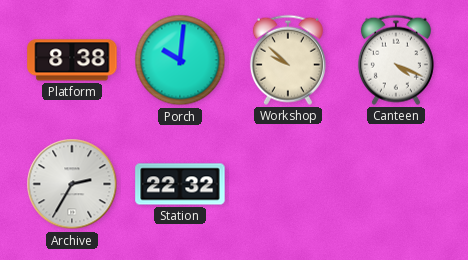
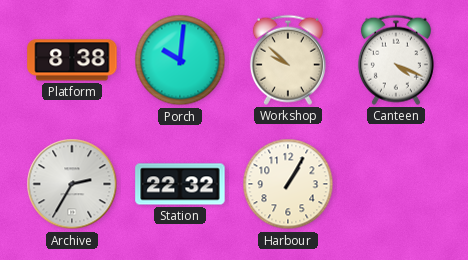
Harbour: none -> 1:05 (288, 184)
